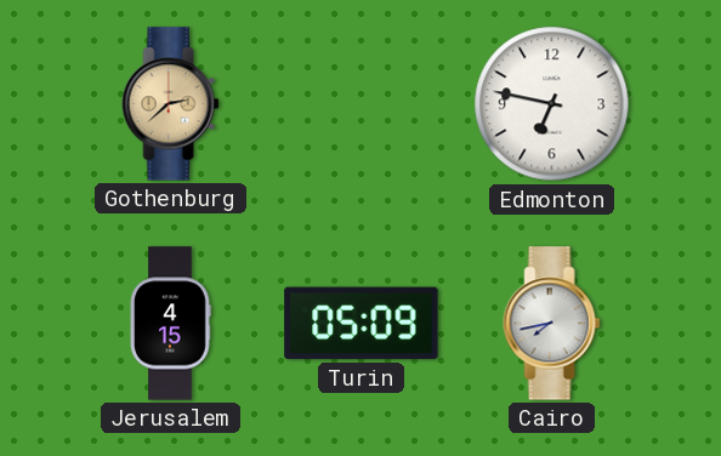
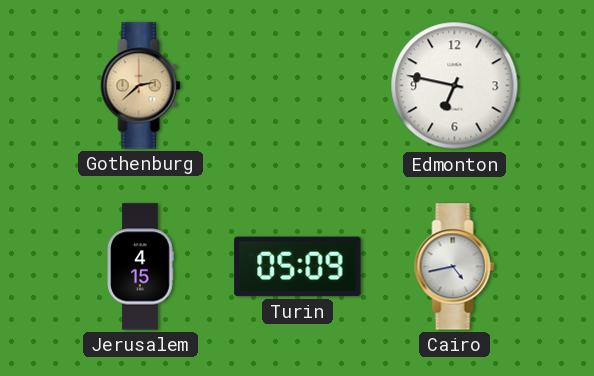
Cairo: 7:43 -> 4:43 (455, 267)
